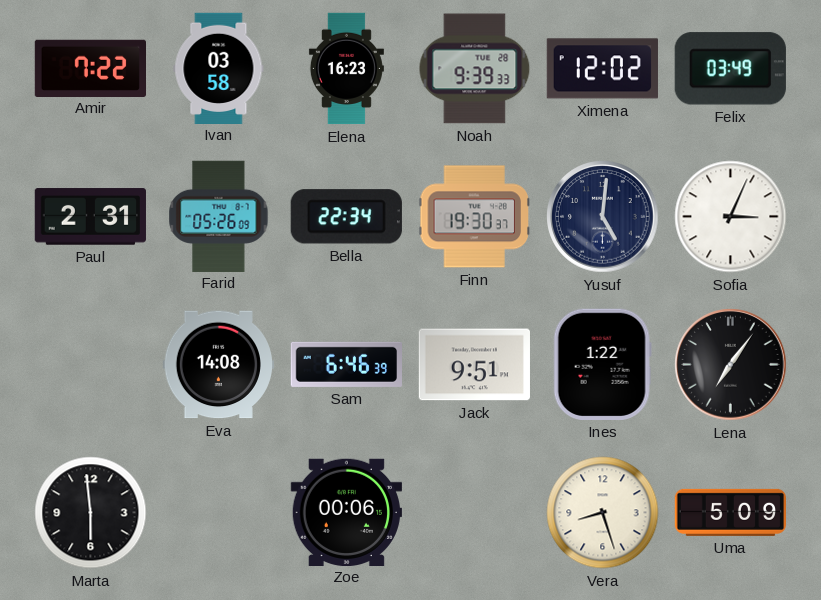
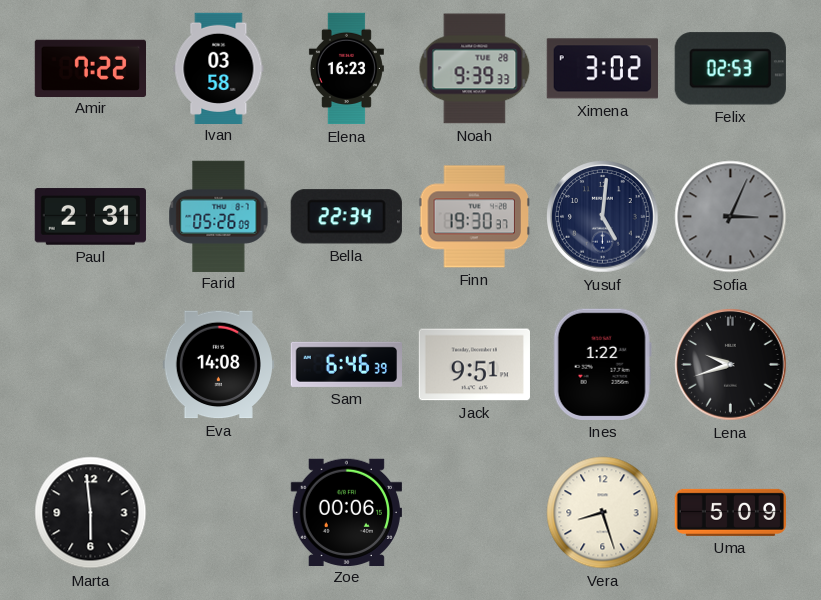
Ximena: 12:02 -> 3:02 (602, 69)
Felix: 03:49 -> 02:53 (730, 69)
Sofia dial: white -> grey (731, 217)
Lena: 7:06 -> 9:42 (731, 365)
